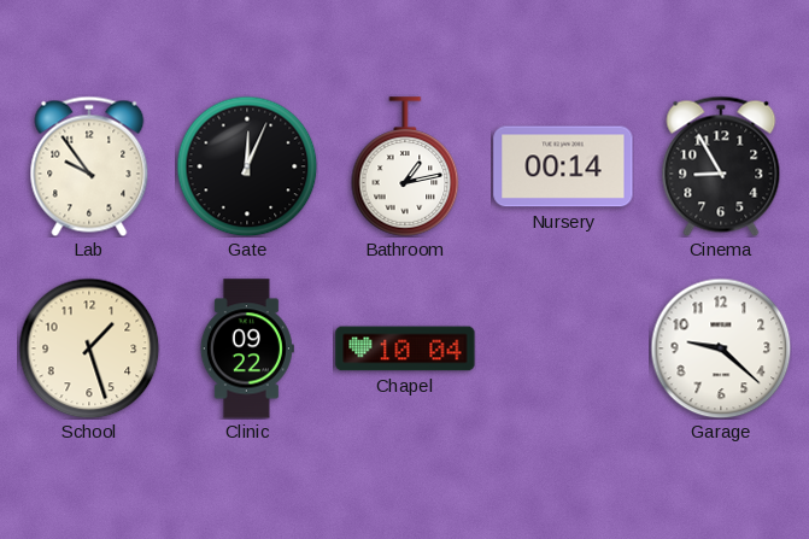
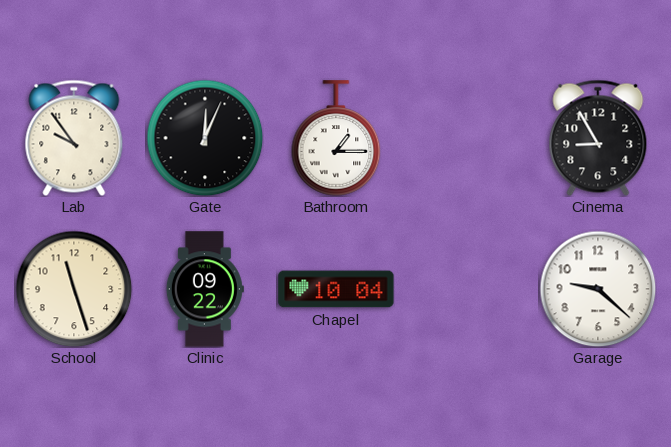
Bathroom: 1:13 -> 1:15 (336, 138)
Nursery: 00:14 -> none (563, 166)
School: 1:27 -> 11:27 (74, 289)
